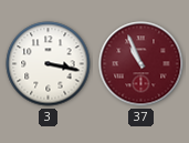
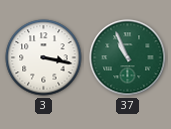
37 dial: burgundy -> green (128, 58)
